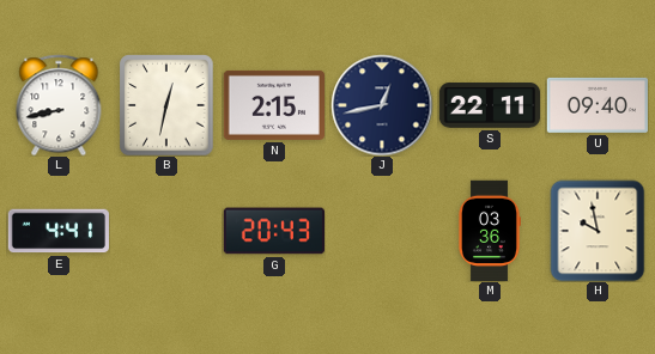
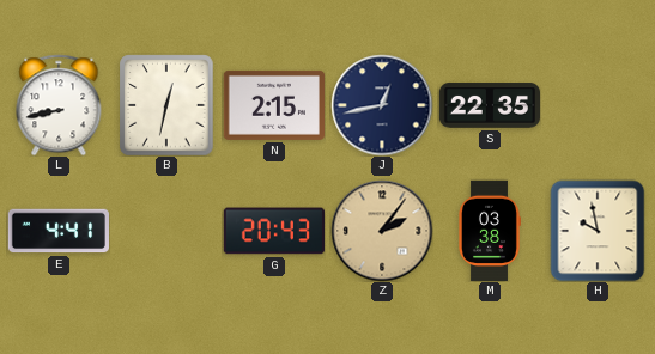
S: 22:11 -> 22:35 (489, 105)
U: 09:40 -> none (596, 105)
Z: none -> 2:06 (382, 231)
M: 03:36 -> 03:38 (490, 230)
